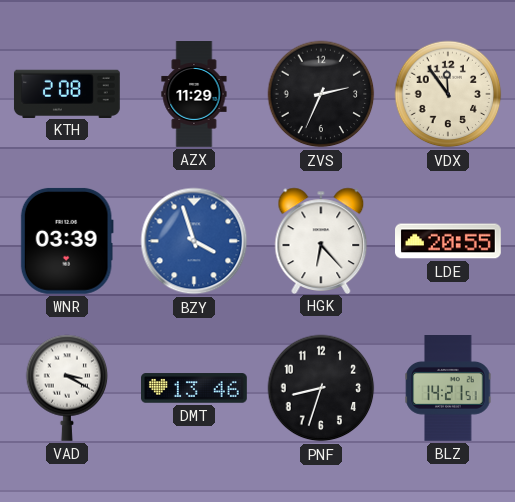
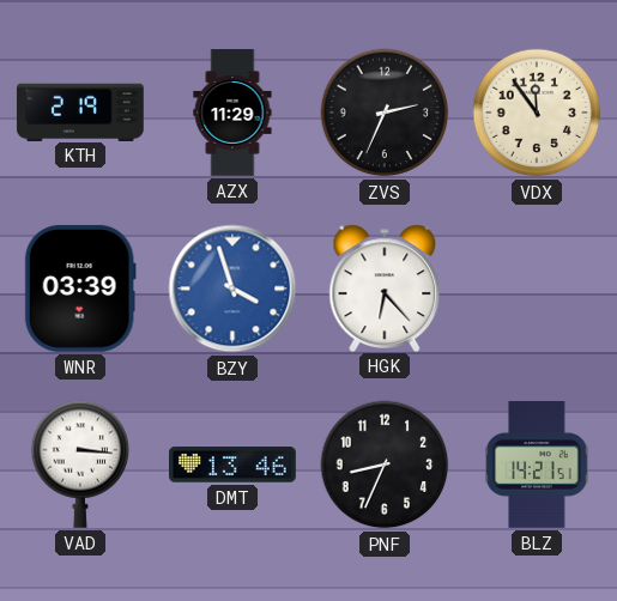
KTH: 2:08 -> 2:19 (80, 111)
LDE: 20:55 -> none (449, 241)
VAD: 3:20 -> 3:16 (80, 465)
PNF: 8:33 -> 8:34 (385, 465)
